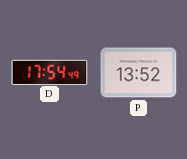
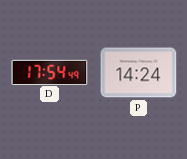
P: 13:52 -> 14:24 (139, 73)
